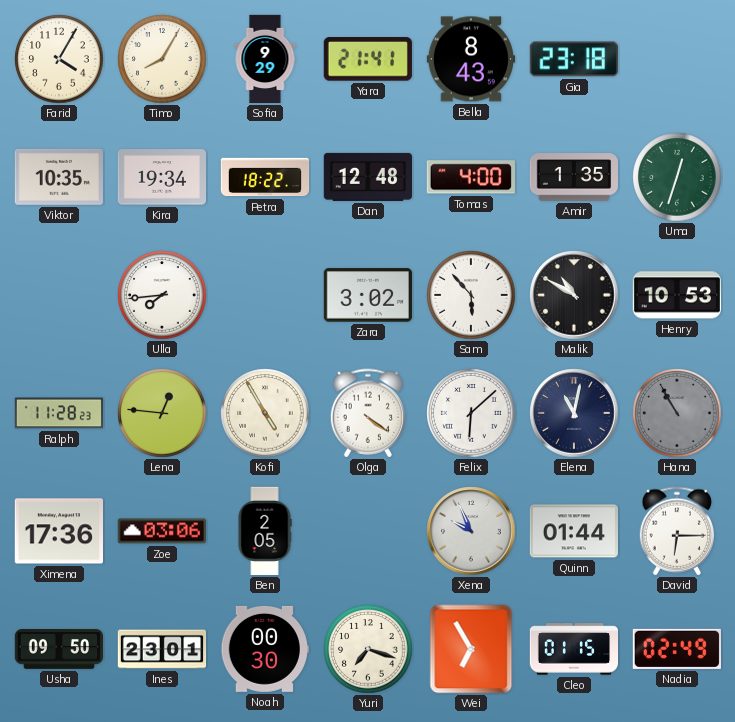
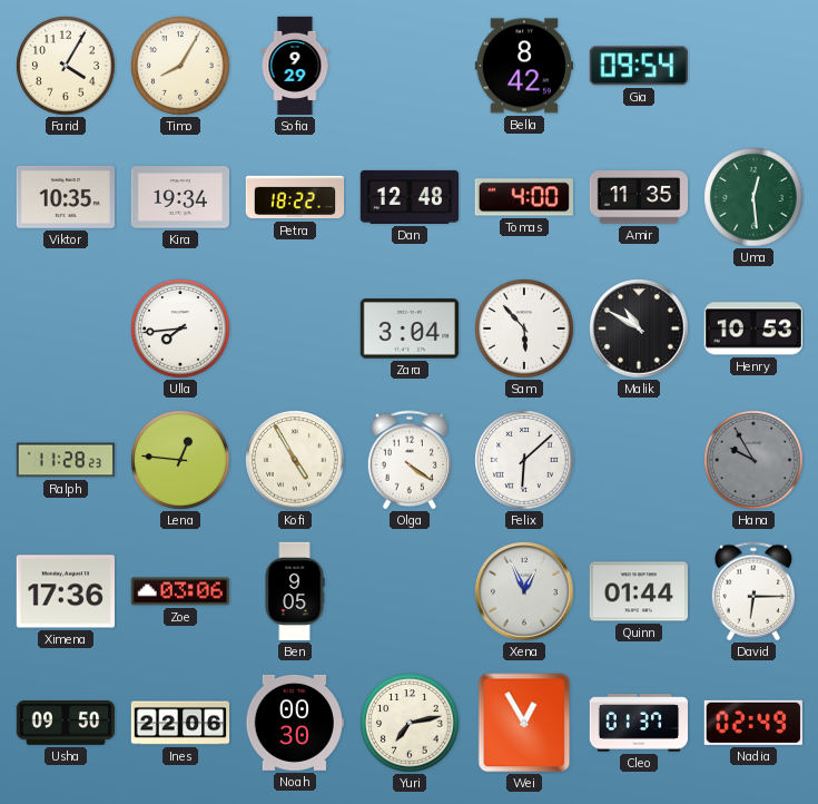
Yara: 21:41 -> none (368, 59)
Bella: 8:43 -> 8:42 (523, 66)
Gia: 23:18 -> 09:54 (639, 66)
Amir: 1:35 -> 11:35 (638, 197)
Uma: 12:33 -> 12:29 (753, 197)
Zara: 3:02 -> 3:04 (410, 329)
Elena: 11:02 -> none (574, 413)
Hana: 10:55 -> 9:55 (753, 460)
Ben: 2:05 -> 9:05 (295, 591)
Xena: 9:56 -> 12:56 (524, 591)
Ines: 23:01 -> 22:06 (180, 723)
Yuri: 7:18 -> 7:13 (410, 723)
Wei: 6:55 -> 12:55 (524, 723)
Cleo: 01:15 -> 01:37 (639, 723)
